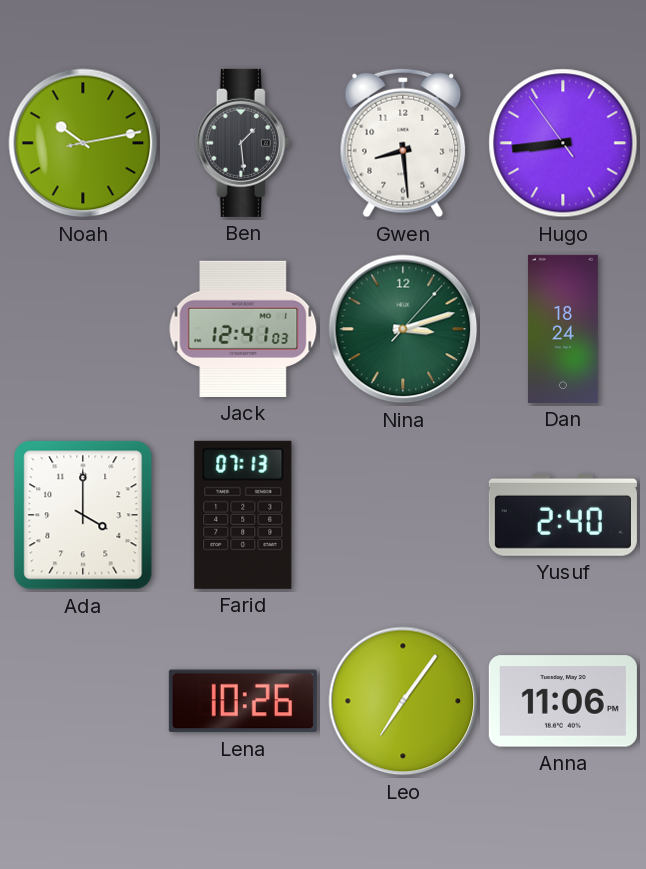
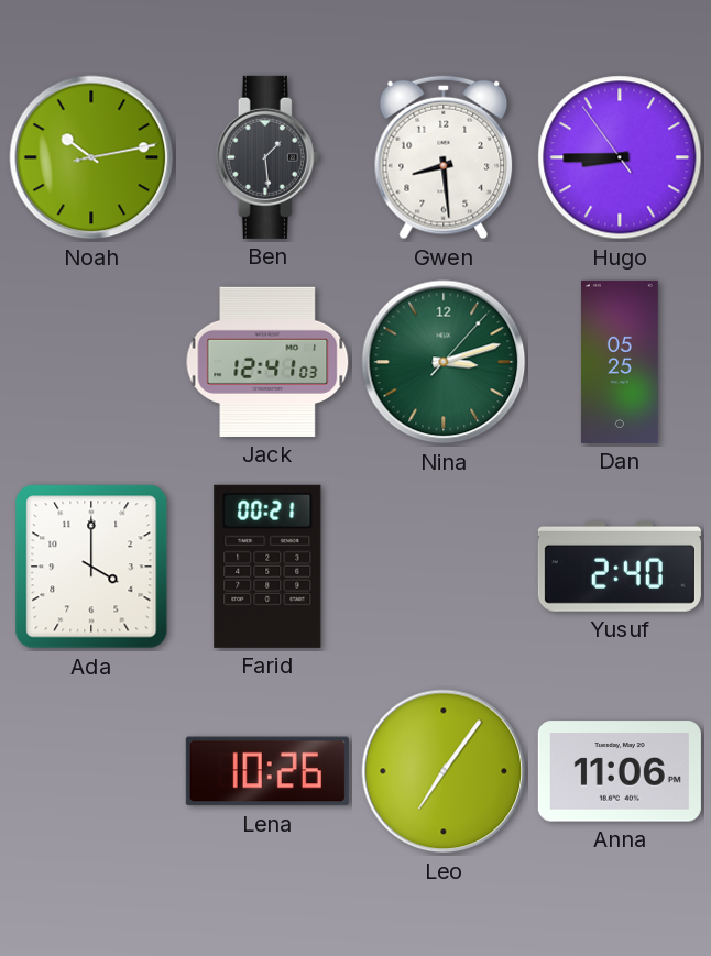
Hugo: 8:43 -> 8:44 (620, 157)
Dan: 18:24 -> 05:25 (620, 362)
Farid: 07:13 -> 00:21 (267, 567)
